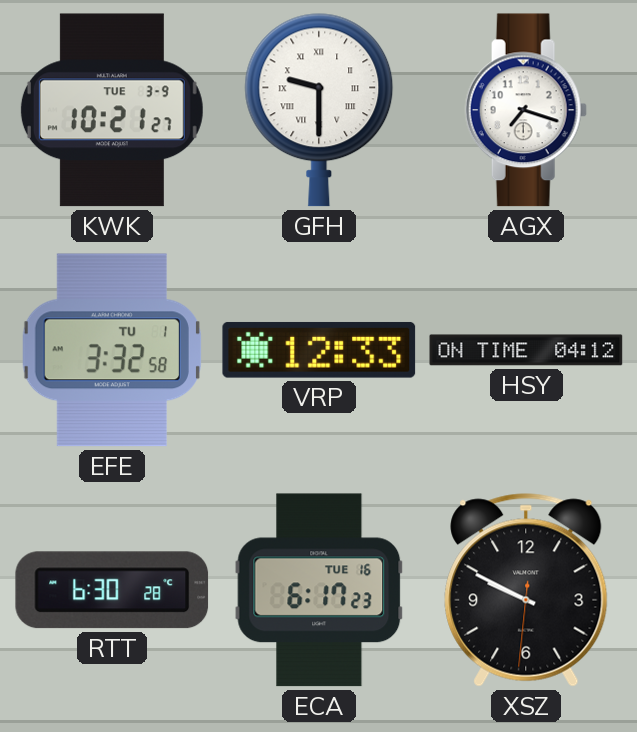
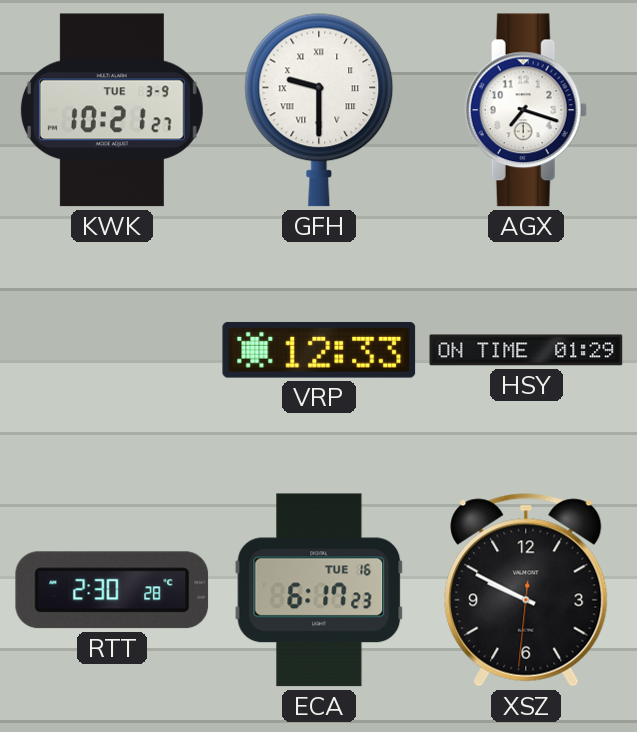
EFE: 3:32 -> none (112, 350)
HSY: 04:12 -> 01:29 (526, 350)
RTT: 6:30 -> 2:30 (112, 590)
